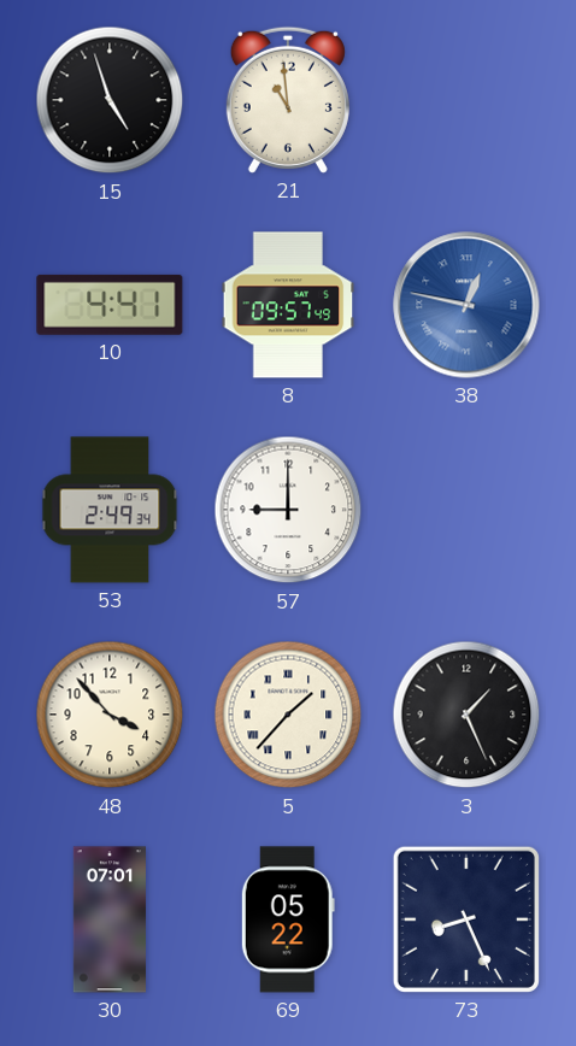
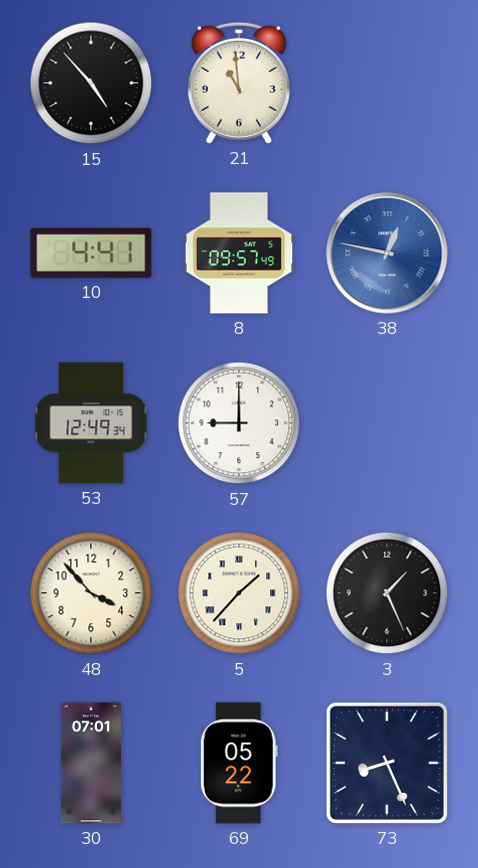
15: 4:57 -> 4:53 (91, 83)
53: 2:49 -> 12:49 (91, 423)
